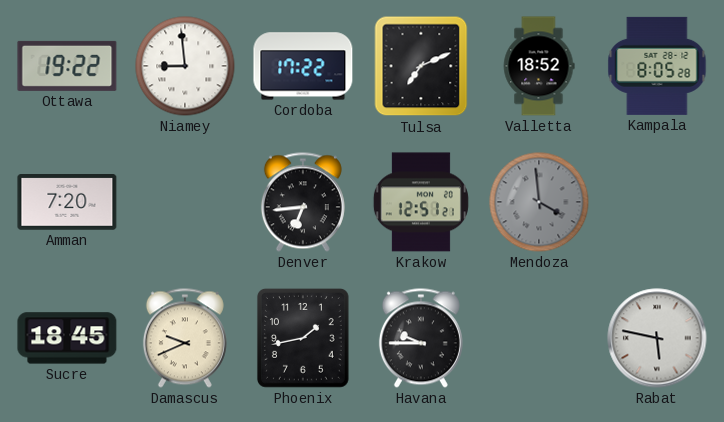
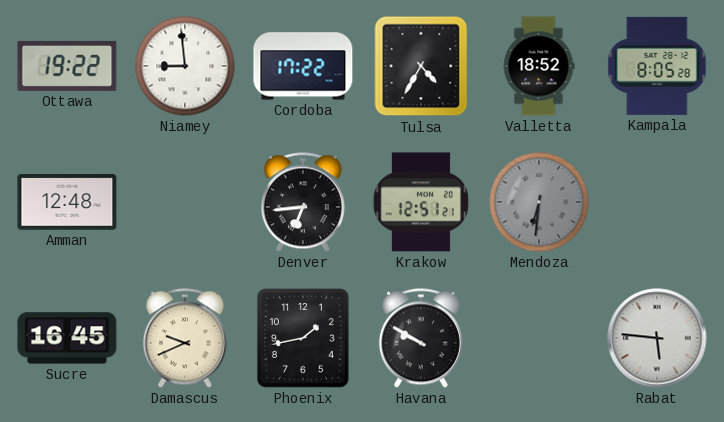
Tulsa: 7:11 -> 4:35 (421, 66)
Amman: 7:20 -> 12:48 (67, 203)
Mendoza: 3:59 -> 6:31 (539, 202)
Sucre: 18:45 -> 16:45 (67, 338)
Havana: 9:45 -> 9:50 (421, 338)
Rabat: 5:47 -> 5:46 (657, 338)
